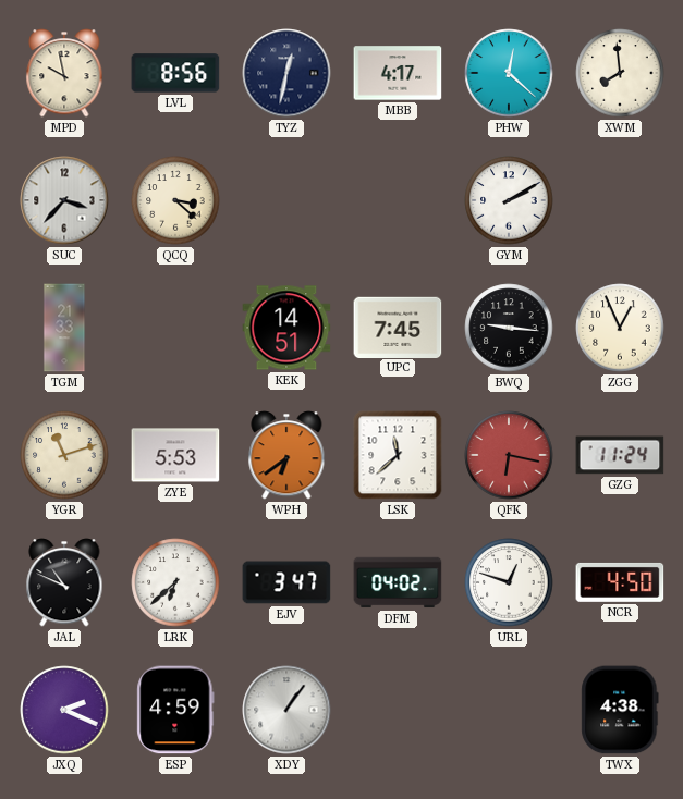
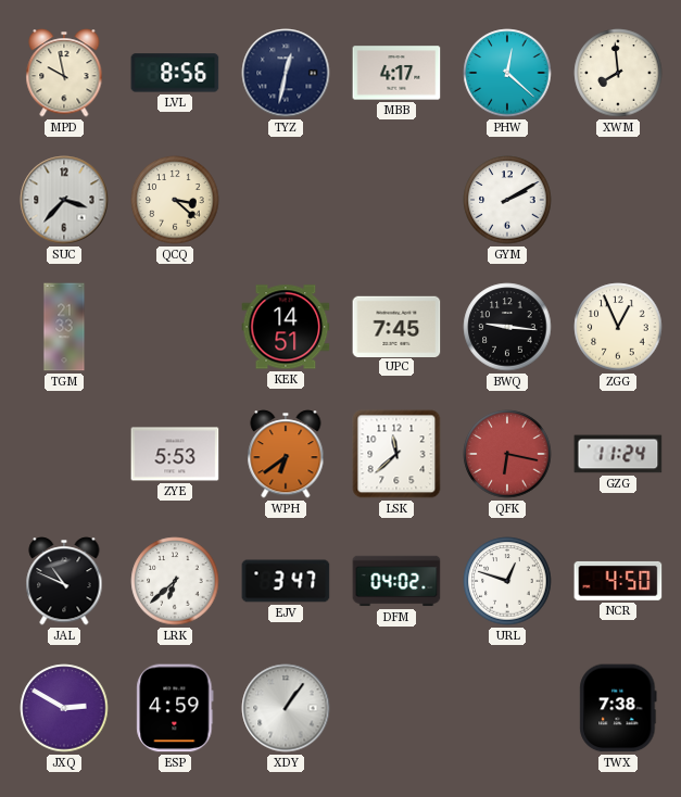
YGR: 11:12 -> none (64, 455)
JXQ: 2:19 -> 2:50 (64, 708)
TWX: 4:38 -> 7:38 (618, 708)
